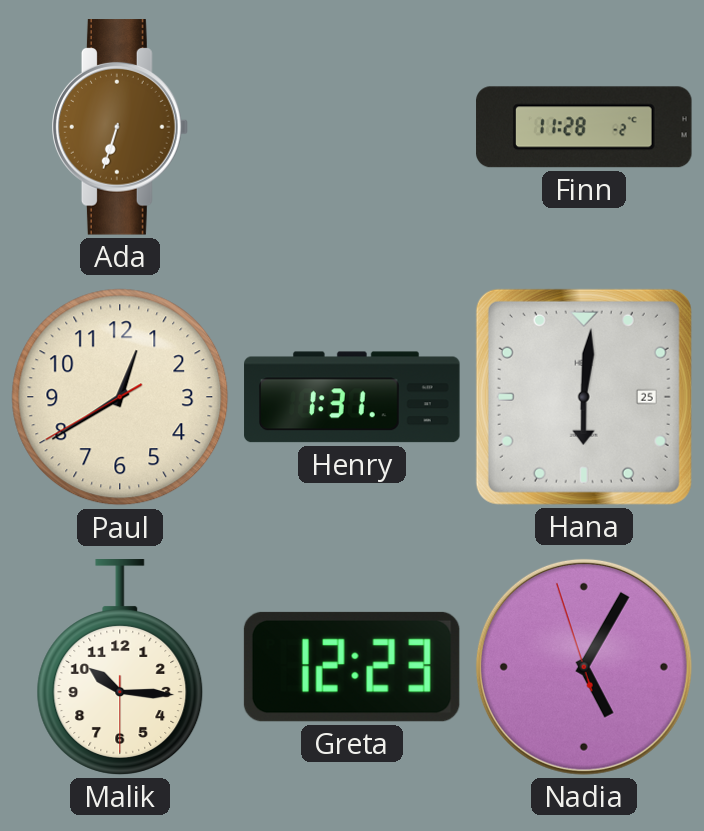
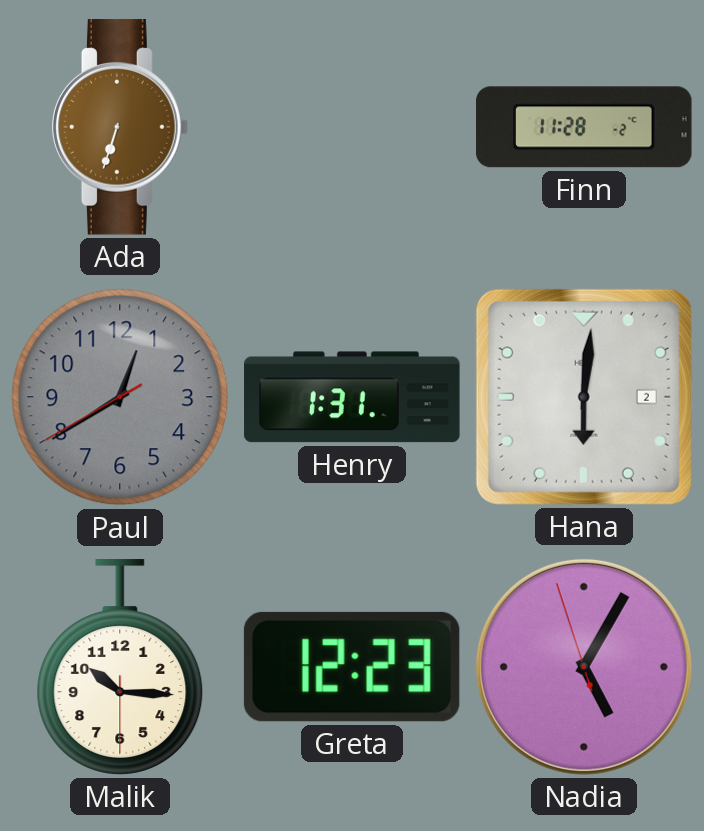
Paul dial: cream -> grey (120, 397)
Hana date: 25 -> 2 (584, 397)
